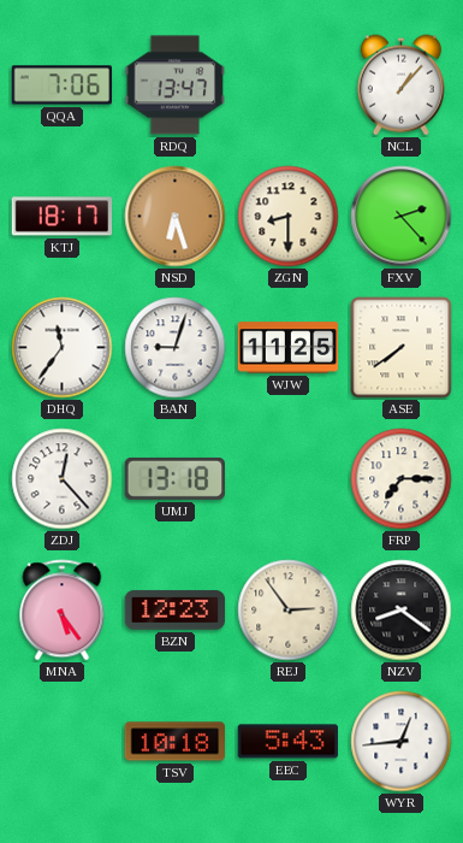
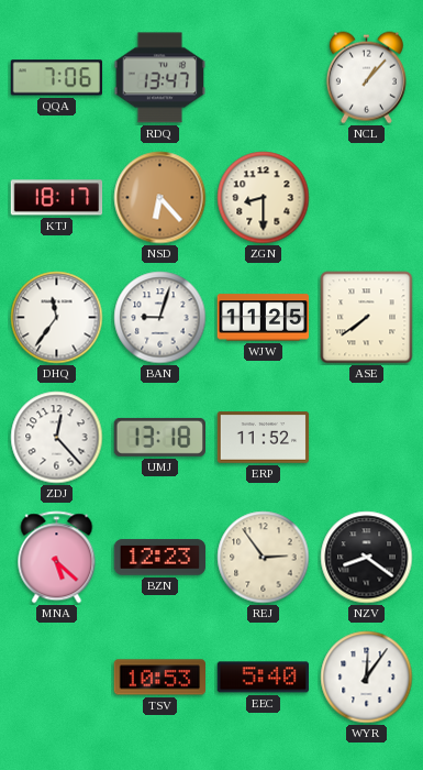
NSD: 6:27 -> 6:23 (160, 198)
FXV: 2:23 -> none (402, 217)
ERP: none -> 11:52 (264, 438)
FRP: 7:15 -> none (402, 479)
MNA: 5:24 -> 5:22 (57, 558)
TSV: 10:18 -> 10:53 (160, 678)
EEC: 5:43 -> 5:40 (264, 678)
WYR: 12:44 -> 12:06 (367, 678)
